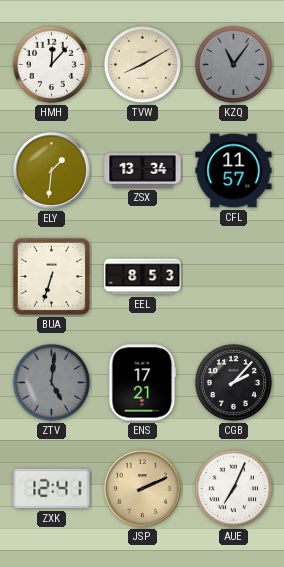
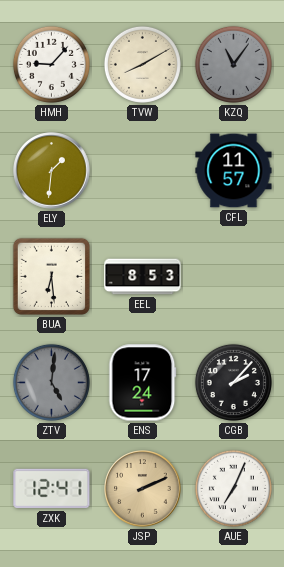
HMH: 12:07 -> 9:07 (51, 64)
ZSX: 13:34 -> none (143, 171)
BUA: 6:33 -> 6:29 (51, 276)
ENS: 17:21 -> 17:24 (143, 383)
